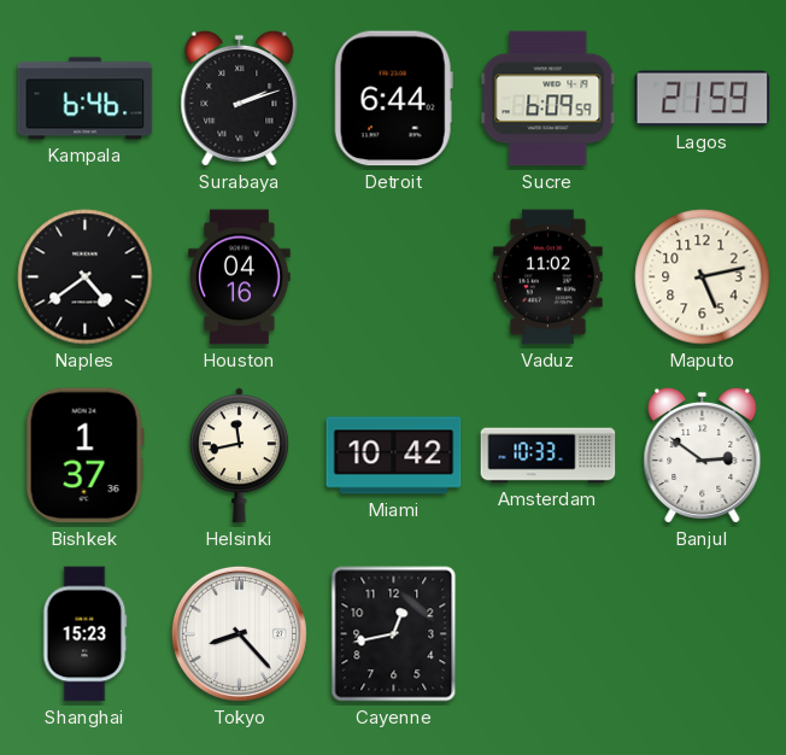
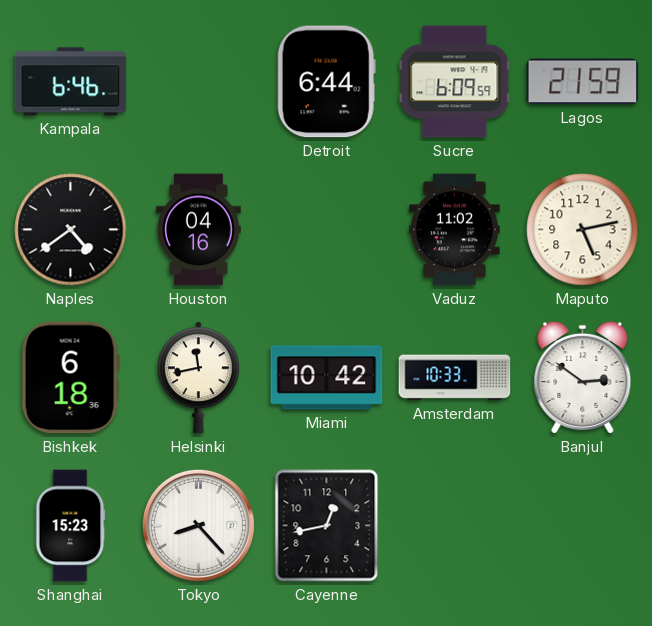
Surabaya: 2:12 -> none (240, 98)
Bishkek: 1:37 -> 6:18 (70, 378)
